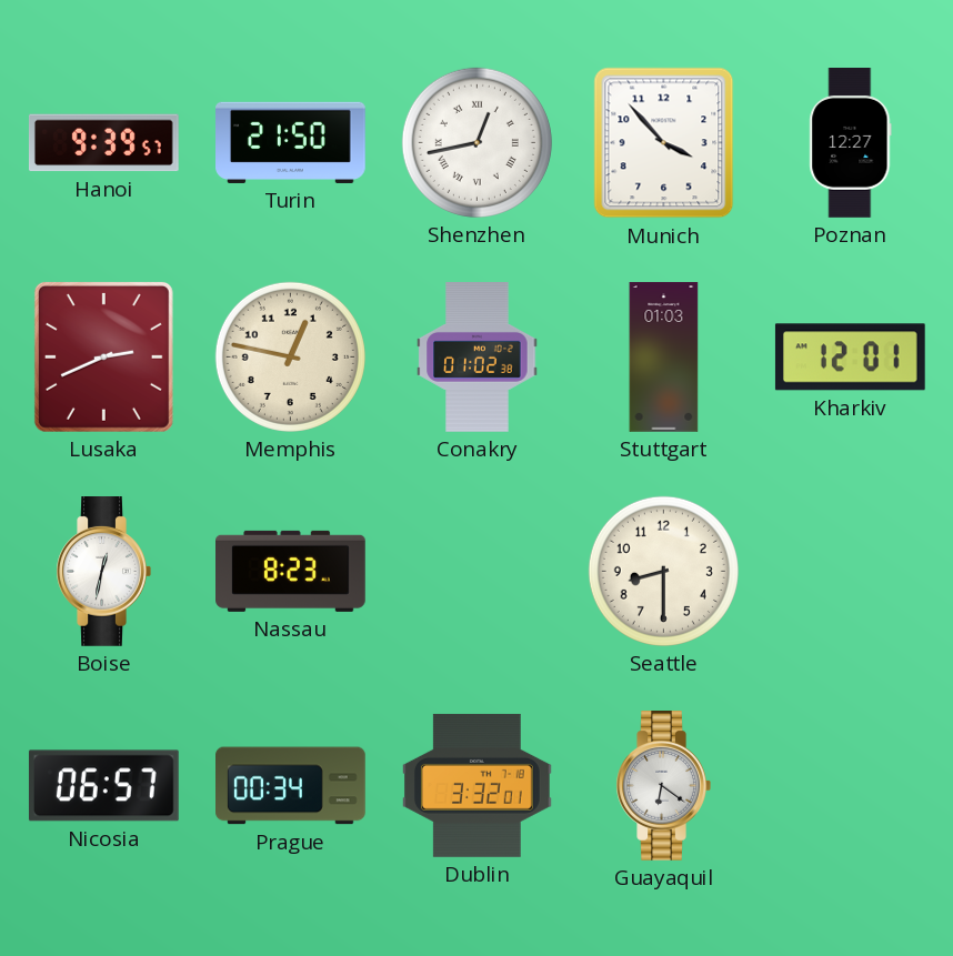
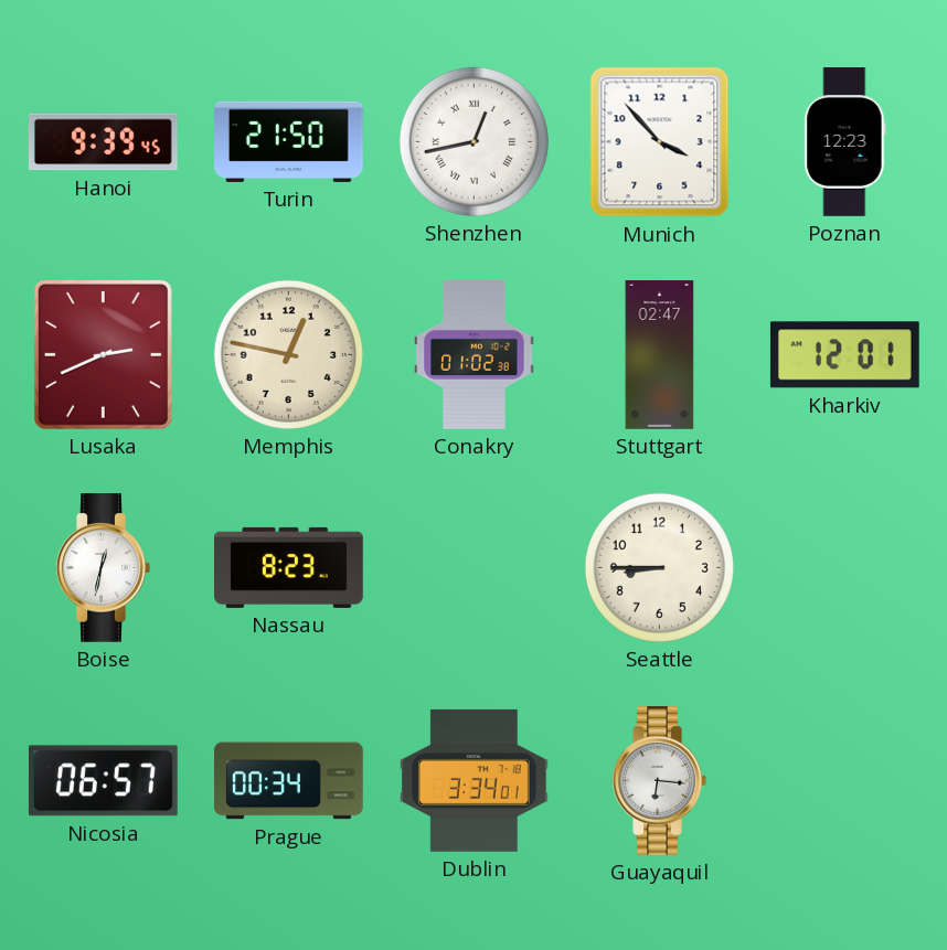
Hanoi: 9:39:57 -> 9:39:45 (103, 142)
Poznan: 12:27 -> 12:23 (845, 142)
Stuttgart: 01:03 -> 02:47 (660, 355)
Seattle: 8:30 -> 8:45 (659, 567)
Dublin: 3:32 -> 3:34 (475, 780)
Guayaquil: 6:21 -> 6:16 (659, 781)
